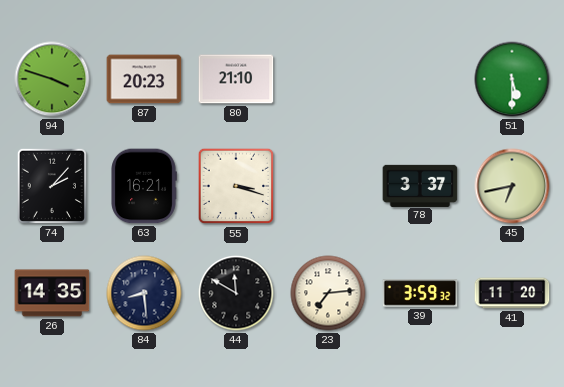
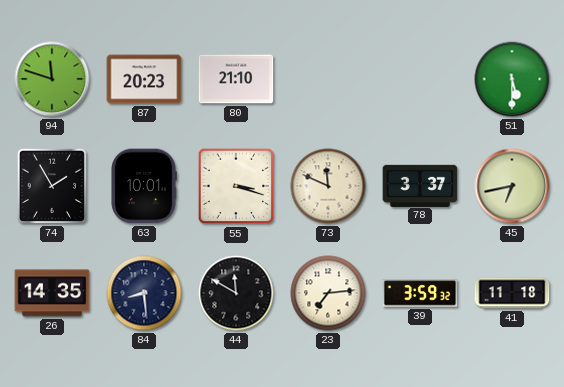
94: 3:48 -> 11:48 (52, 79)
74: 2:07 -> 1:55 (52, 186)
63: 16:21 -> 10:01 (144, 186)
73: none -> 11:49 (328, 186)
41: 11:20 -> 11:18 (512, 293)
